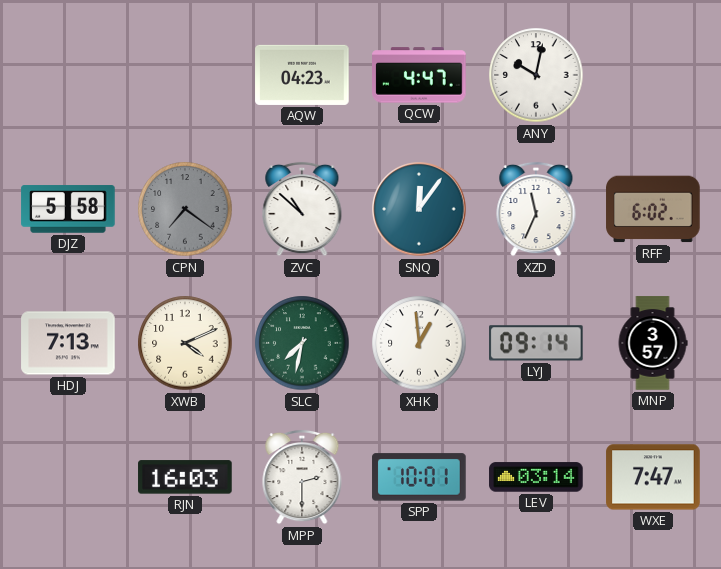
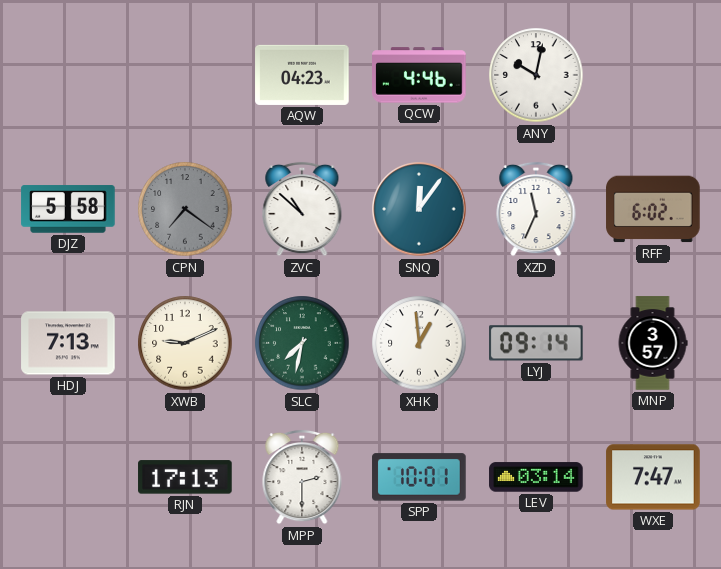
QCW: 4:47 -> 4:46 (419, 75)
XWB: 4:11 -> 9:11 (185, 343)
RJN: 16:03 -> 17:13 (185, 477)
